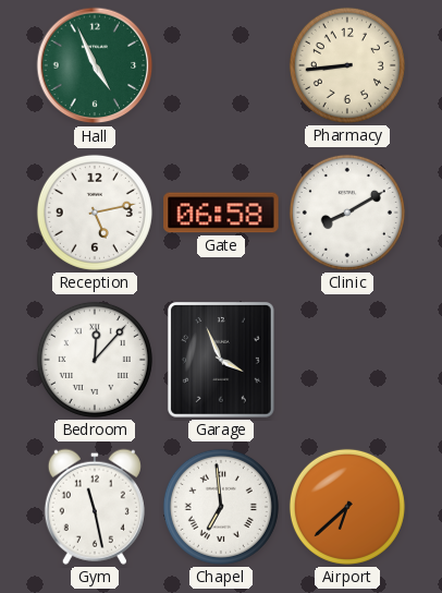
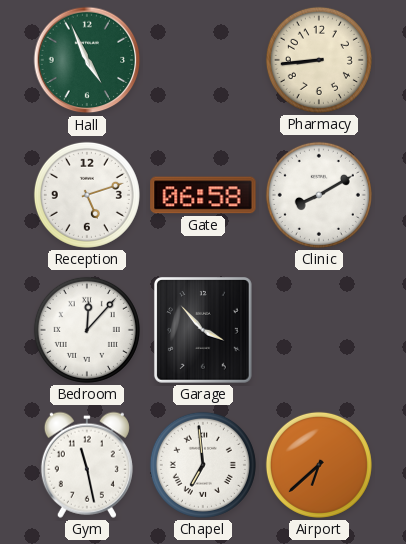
Reception: 5:13 -> 5:12 (87, 195)
Garage: 3:56 -> 3:53 (203, 331)
